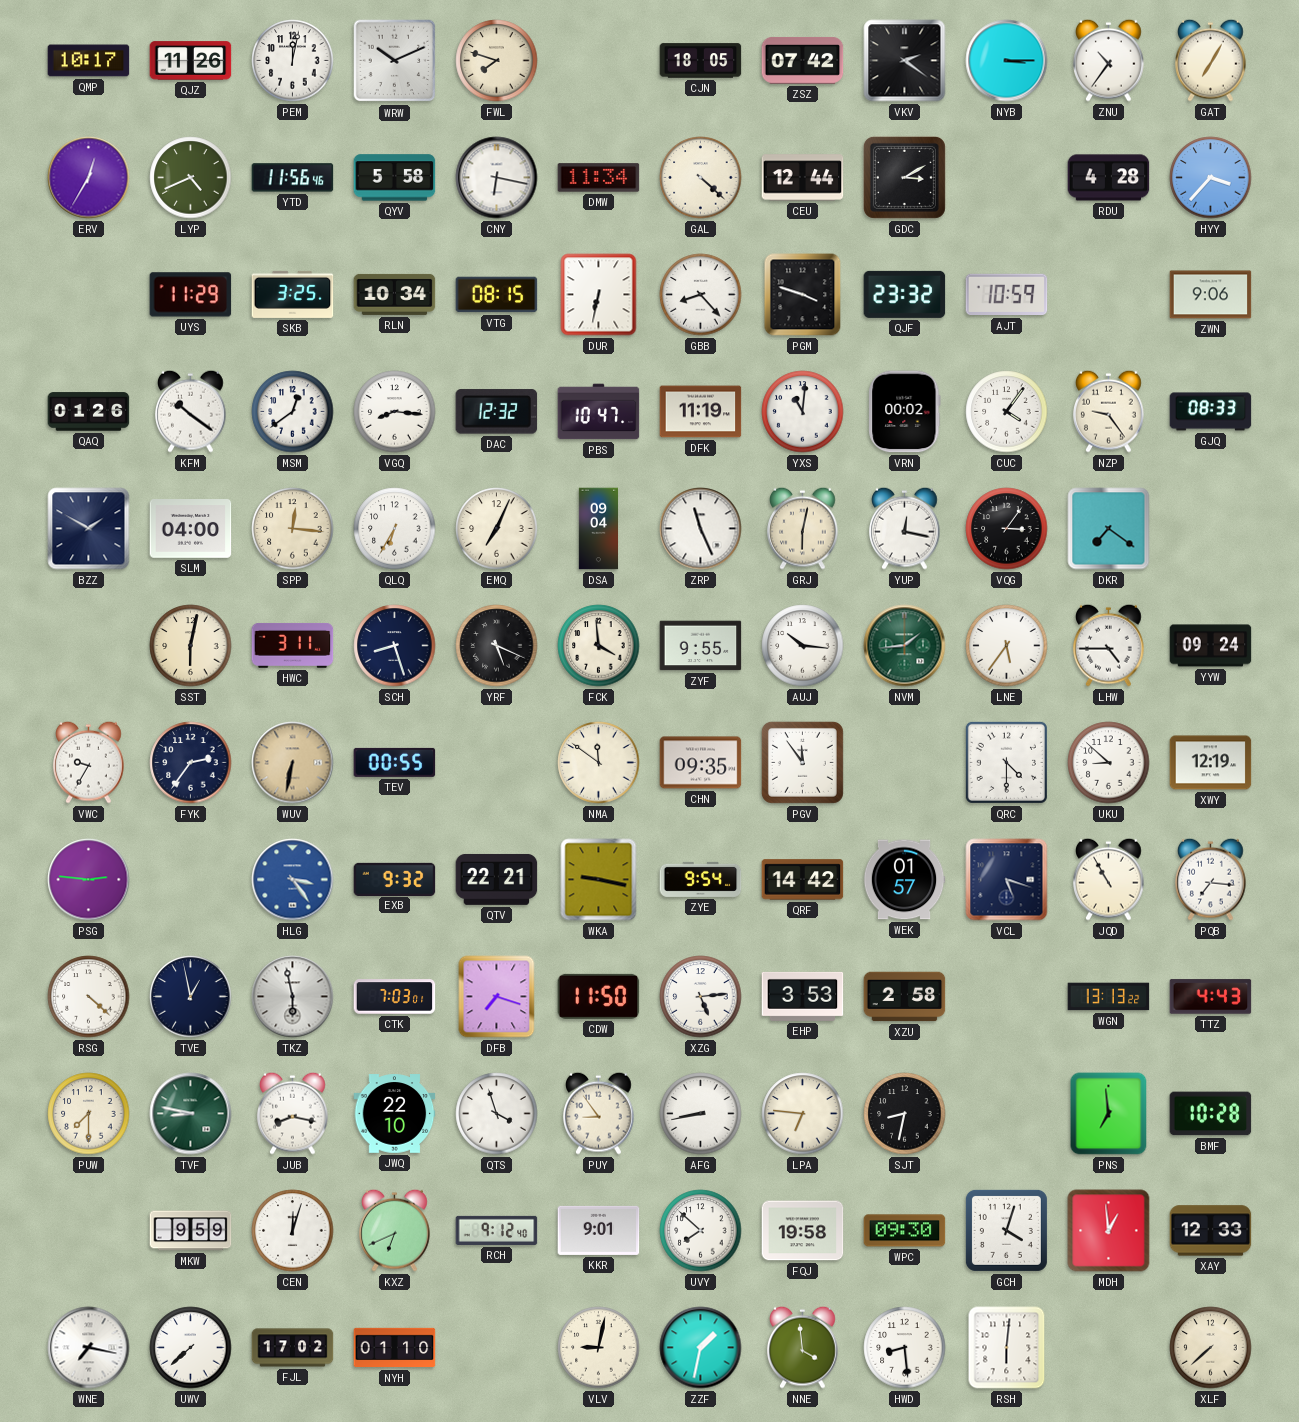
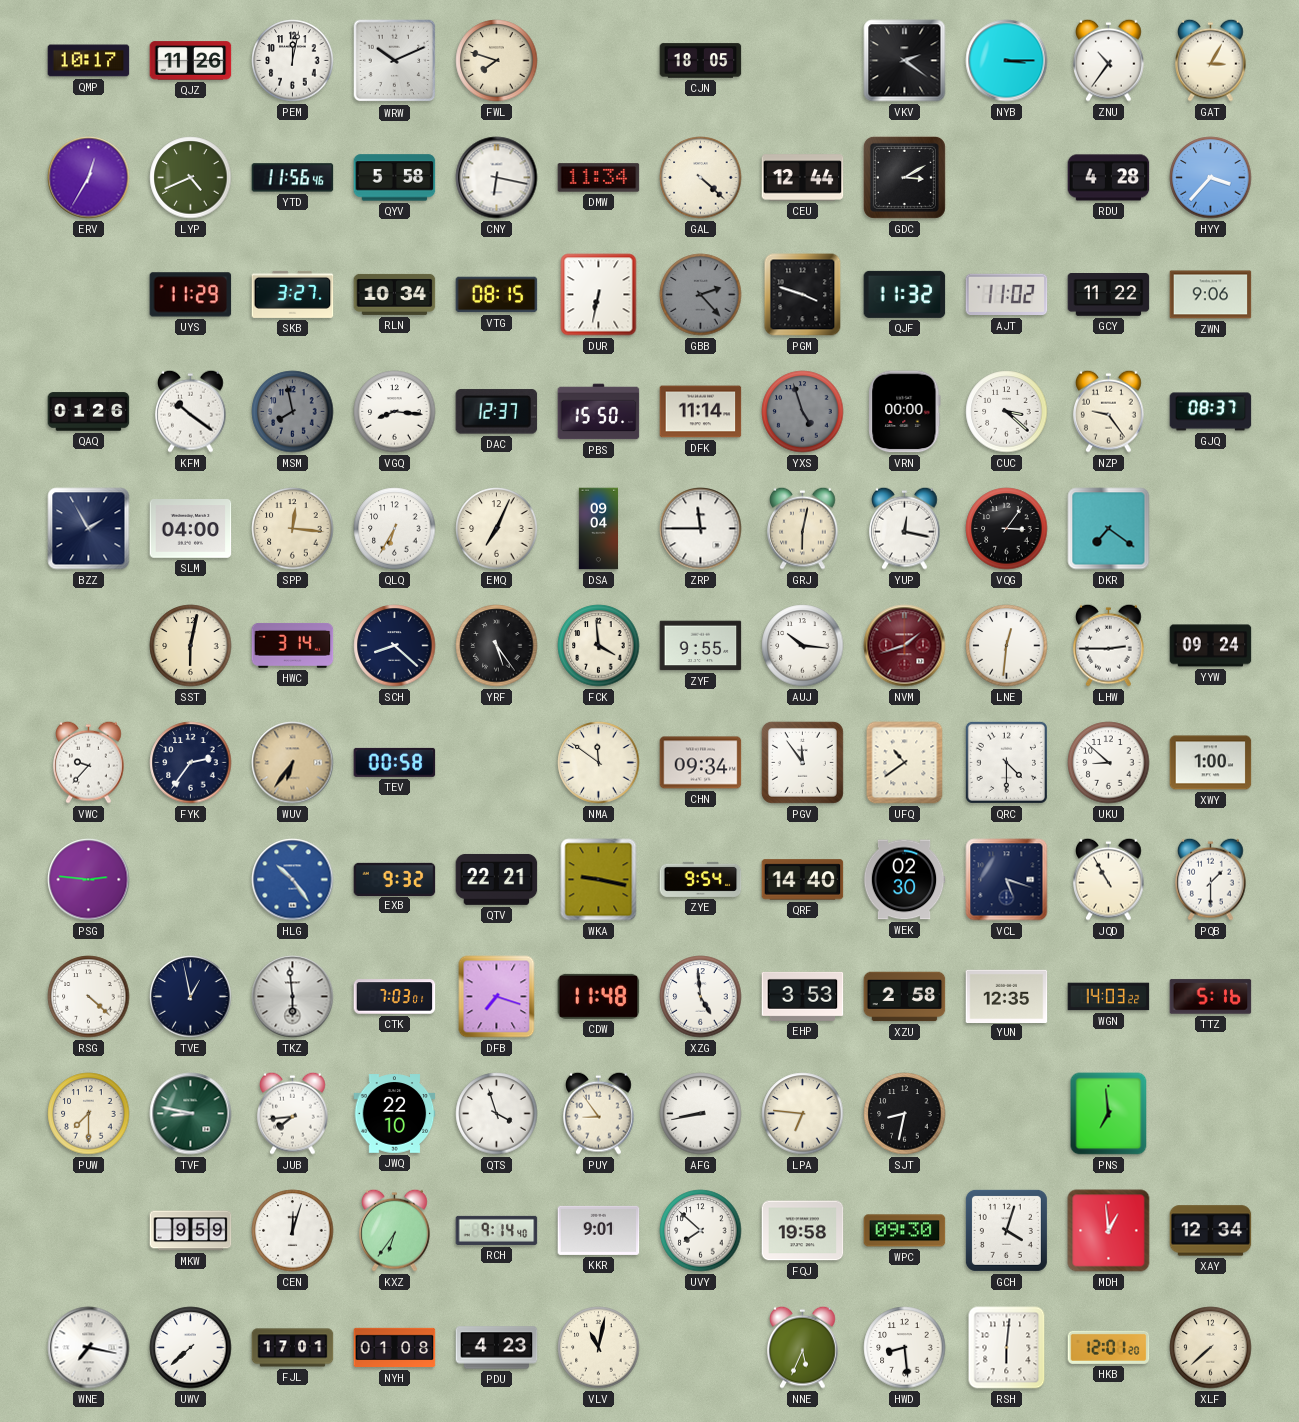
ZSZ: 07:42 -> none (803, 60)
GAT: 7:05 -> 3:05 (1211, 60)
SKB: 3:25 -> 3:27 (293, 294)
GBB: 8:23 -> 2:23 (701, 295)
GBB dial: white -> grey (701, 295)
QJF: 23:32 -> 11:32 (905, 294)
AJT: 10:59 -> 11:02 (1007, 295)
GCY: none -> 11:22 (1109, 295)
MSM: 12:39 -> 7:58 (293, 412)
MSM dial: white -> grey (293, 412)
DAC: 12:32 -> 12:37 (497, 412)
PBS: 10:47 -> 15:50 (599, 412)
DFK: 11:19 -> 11:14 (701, 412)
YXS: 11:01 -> 4:57 (803, 412)
YXS dial: white -> grey (803, 412)
VRN: 00:02 -> 00:00 (905, 412)
CUC: 4:06 -> 3:22 (1007, 412)
GJQ: 08:33 -> 08:37 (1211, 412)
BZZ: 1:50 -> 1:55 (89, 529)
ZRP: 11:26 -> 11:45 (701, 529)
HWC: 3:11 -> 3:14 (293, 645)
SCH: 8:27 -> 8:22 (395, 646)
YRF: 5:19 -> 5:24 (497, 646)
NVM: 1:44 -> 1:42 (905, 646)
NVM dial: green -> burgundy (905, 646)
LNE: 5:36 -> 12:31 (1007, 646)
LHW: 4:45 -> 2:45 (1109, 645)
VWC: 9:35 -> 9:37 (89, 762)
WUV: 6:32 -> 6:36 (293, 763)
TEV: 00:55 -> 00:58 (395, 762)
CHN: 09:35 -> 09:34 (701, 763)
UFQ: none -> 10:39 (905, 763)
XWY: 12:19 -> 1:00 (1211, 763)
HLG: 3:24 -> 10:24 (293, 880)
QRF: 14:42 -> 14:40 (803, 880)
WEK: 01:57 -> 02:30 (904, 880)
PQB: 7:16 -> 1:30 (1211, 879)
TKZ: 5:58 -> 5:59 (293, 997)
CDW: 11:50 -> 11:48 (599, 996)
XZG: 5:14 -> 4:59 (701, 997)
YUN: none -> 12:35 (1007, 996)
WGN: 13:13 -> 14:03 (1109, 997)
TTZ: 4:43 -> 5:16 (1211, 997)
JUB: 8:17 -> 7:44 (293, 1113)
BMF: 10:28 -> none (1211, 1114)
KXZ: 6:41 -> 6:36 (395, 1230)
RCH: 9:12 -> 9:14 (497, 1230)
XAY: 12:33 -> 12:34 (1211, 1231)
FJL: 17:02 -> 17:01 (293, 1348)
NYH: 01:10 -> 01:08 (395, 1348)
PDU: none -> 4:23 (497, 1348)
VLV: 9:02 -> 11:02 (599, 1348)
ZZF: 1:32 -> none (701, 1348)
NNE: 3:59 -> 5:34 (803, 1347)
HKB: none -> 12:01 (1109, 1347)
